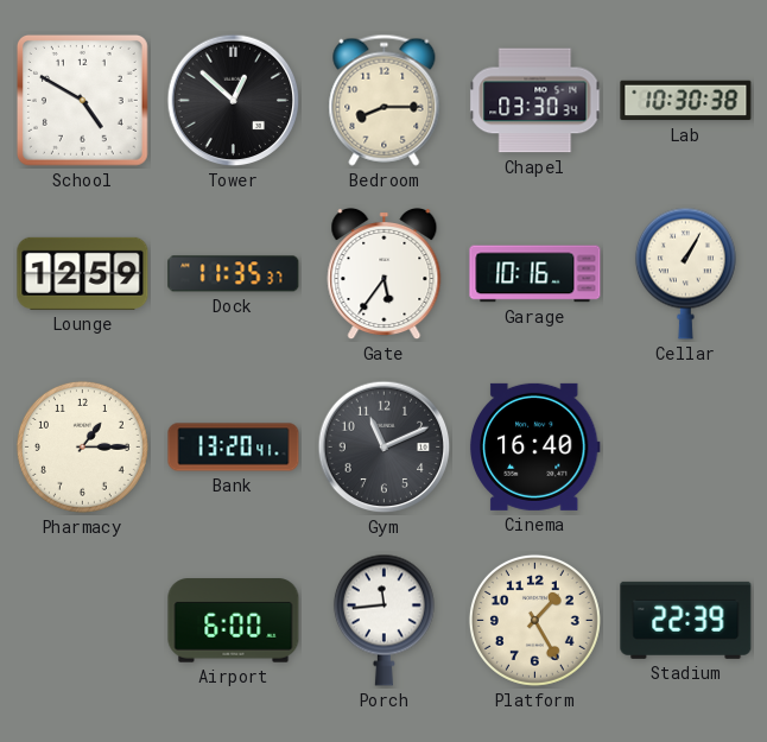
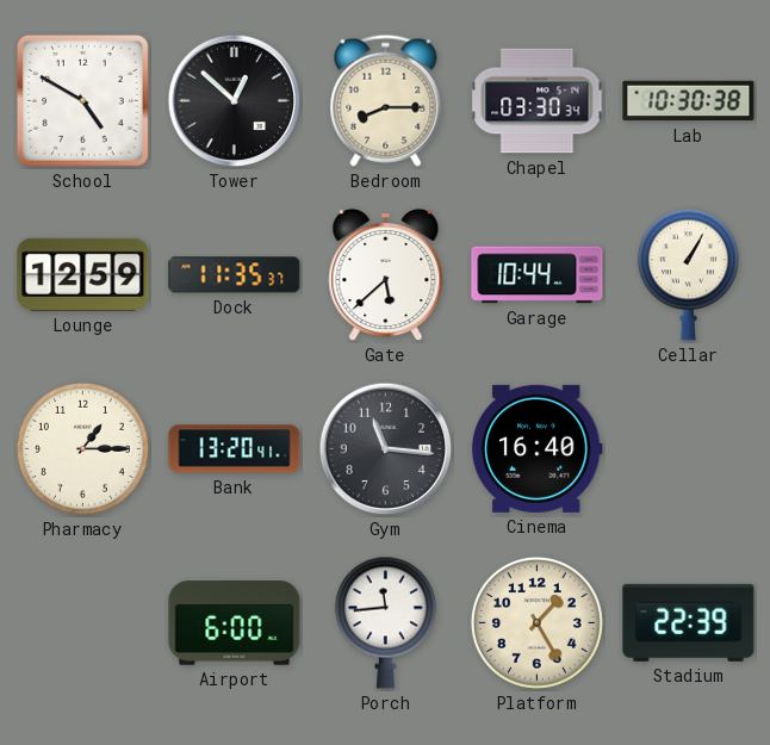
Gate: 5:36 -> 5:38 (386, 275)
Garage: 10:16 -> 10:44 (538, 275)
Gym: 11:11 -> 11:16 (386, 449)
